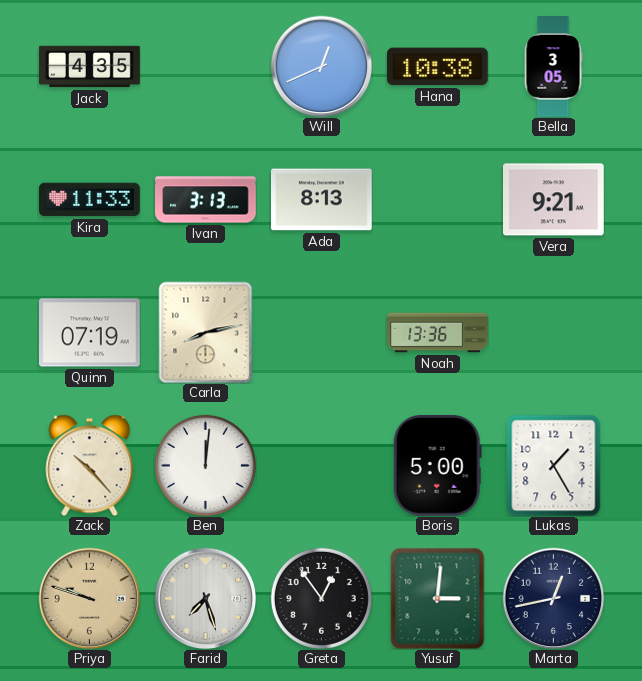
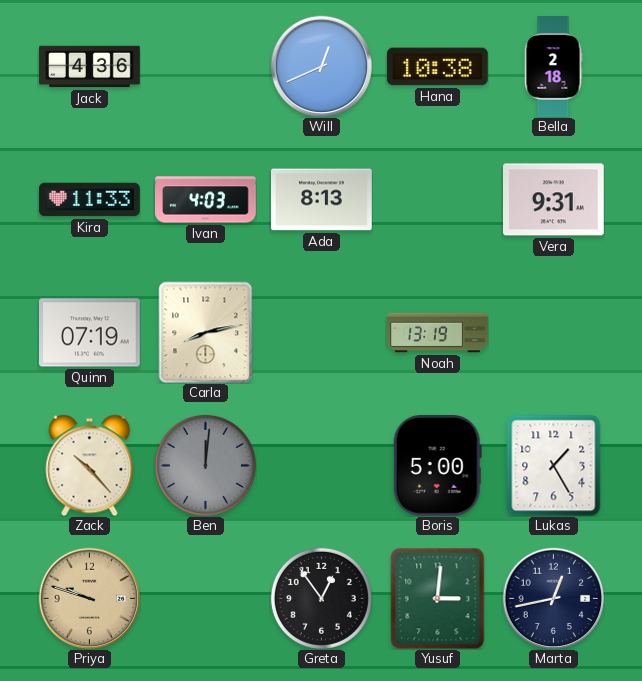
Jack: 4:35 -> 4:36 (90, 67)
Bella: 3:05 -> 2:18 (553, 67)
Ivan: 3:13 -> 4:03 (206, 200)
Vera: 9:21 -> 9:31 (554, 200)
Noah: 13:36 -> 13:19 (438, 333)
Ben dial: white -> grey (205, 465)
Farid: 7:27 -> none (205, 598)
